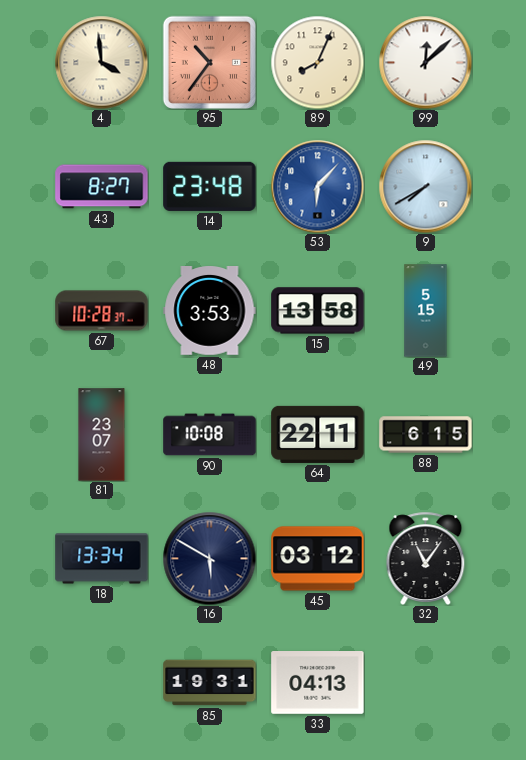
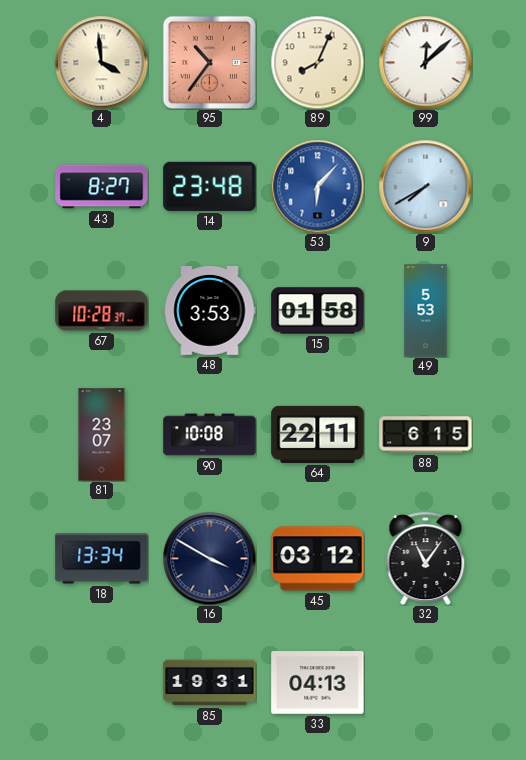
15: 13:58 -> 01:58 (318, 311)
49: 5:15 -> 5:53 (426, 311)
16: 5:50 -> 3:50 (209, 558)
